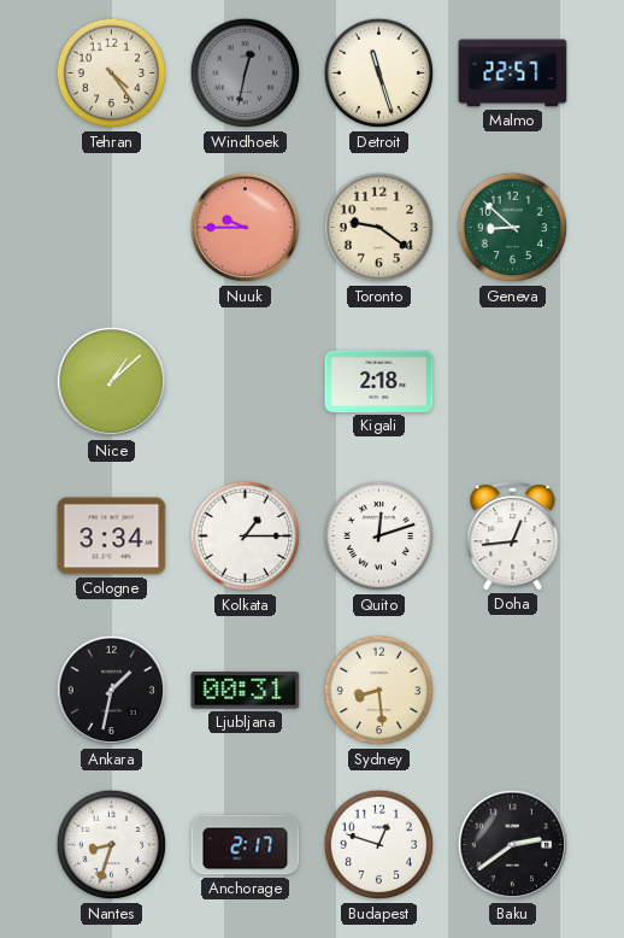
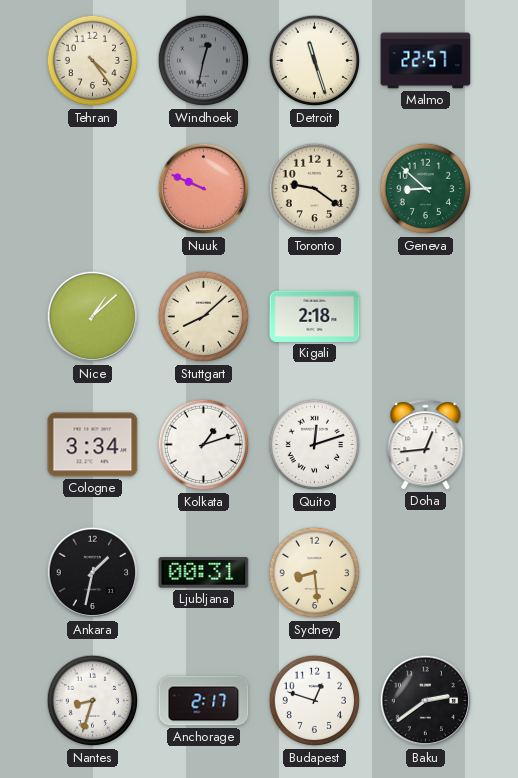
Nuuk: 9:45 -> 9:49 (204, 189)
Stuttgart: none -> 8:08 (204, 317)
Kolkata: 1:15 -> 1:12 (204, 445)
